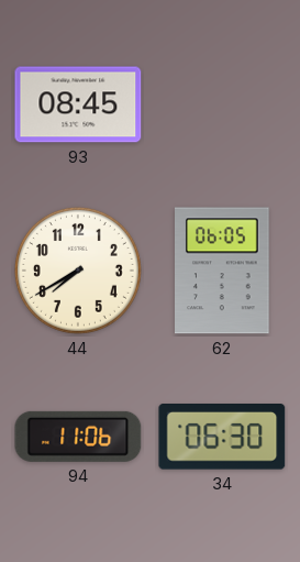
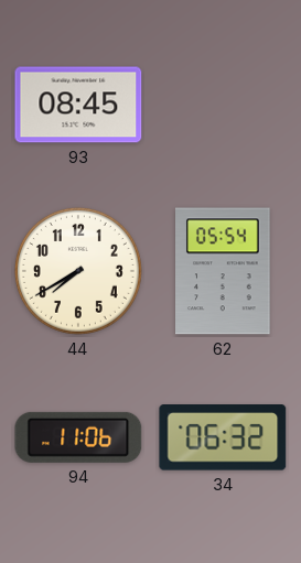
62: 06:05 -> 05:54 (224, 271)
34: 06:30 -> 06:32 (223, 437)
